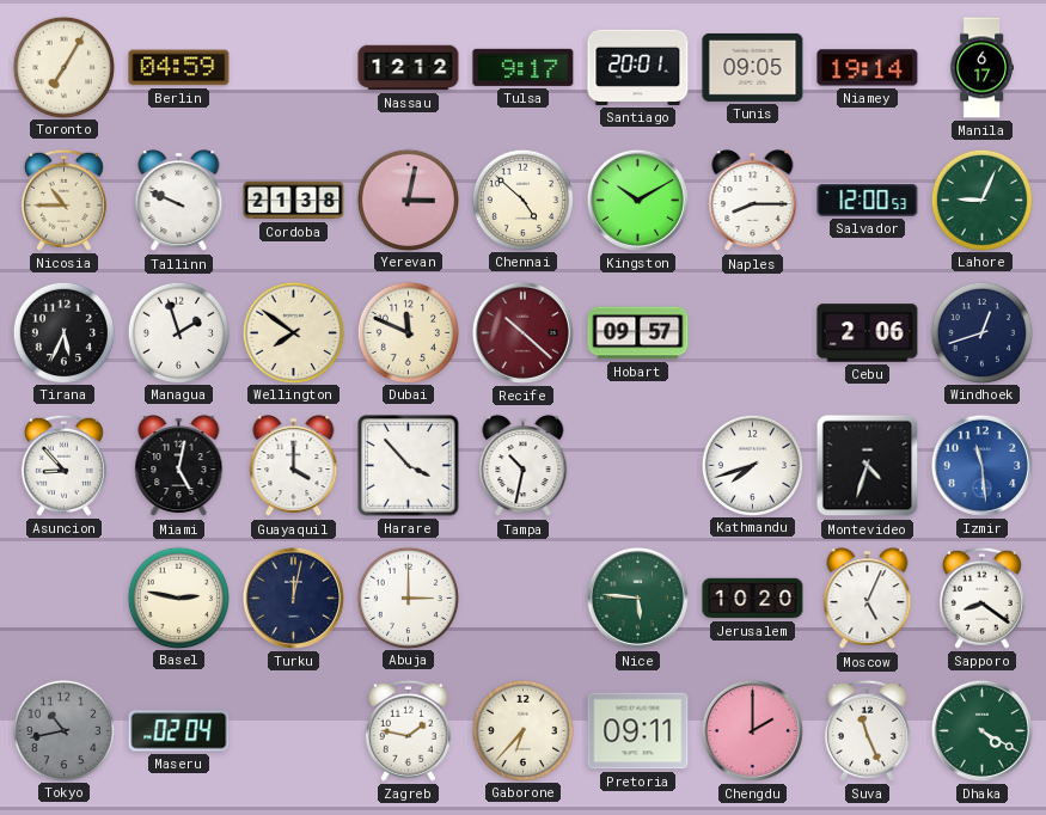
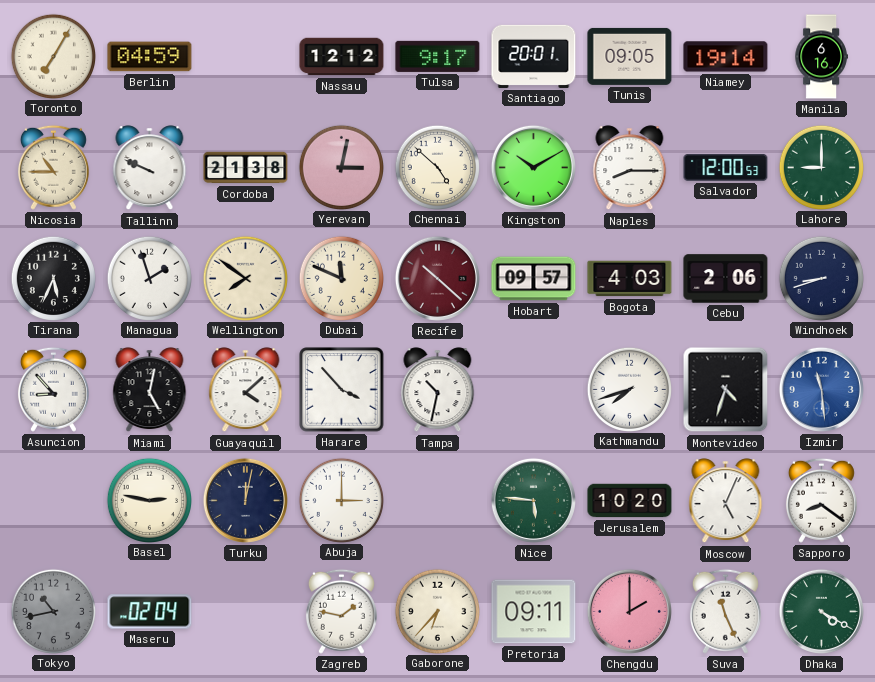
Manila: 6:17 -> 6:16 (821, 57)
Lahore: 9:04 -> 9:00 (821, 167)
Bogota: none -> 4:03 (630, 279)
Windhoek: 12:42 -> 8:42 (821, 278)
Guayaquil: 4:00 -> 4:08 (246, 390)
